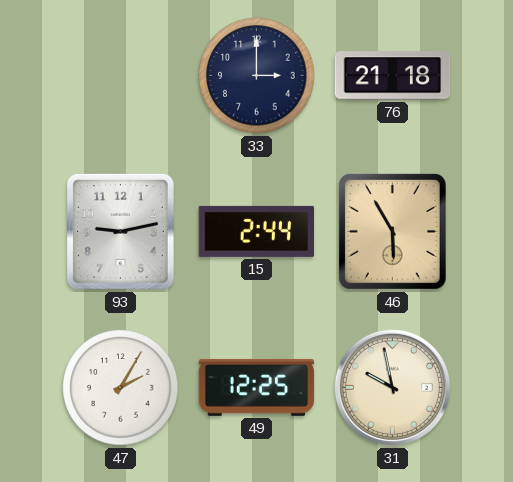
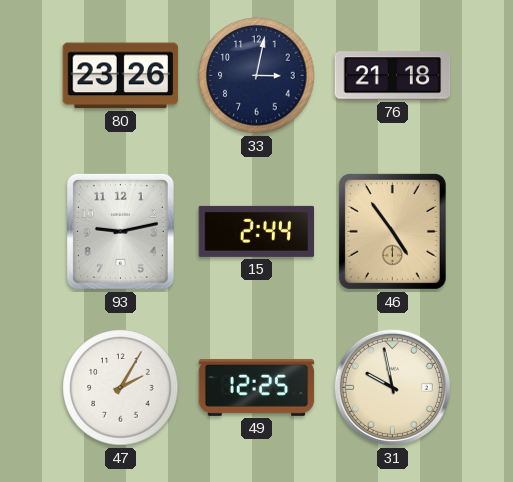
80: none -> 23:26 (121, 76)
33: 3:00 -> 3:02 (257, 76)
46: 5:55 -> 4:54 (392, 231)
